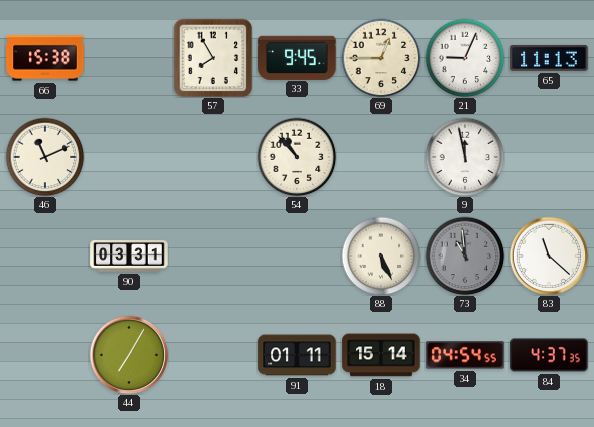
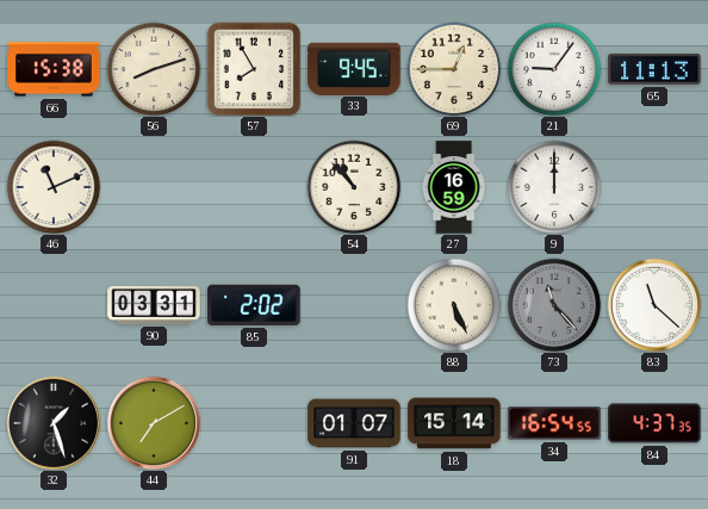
56: none -> 8:12 (154, 69)
21: 9:04 -> 9:06 (554, 69)
27: none -> 16:59 (454, 187)
9: 11:58 -> 12:00 (554, 187)
85: none -> 2:02 (254, 305)
73: 10:59 -> 11:23 (554, 305)
32: none -> 1:27 (54, 423)
44: 7:05 -> 7:10 (154, 423)
91: 01:11 -> 01:07 (354, 423)
34: 04:54 -> 16:54 (554, 423)
